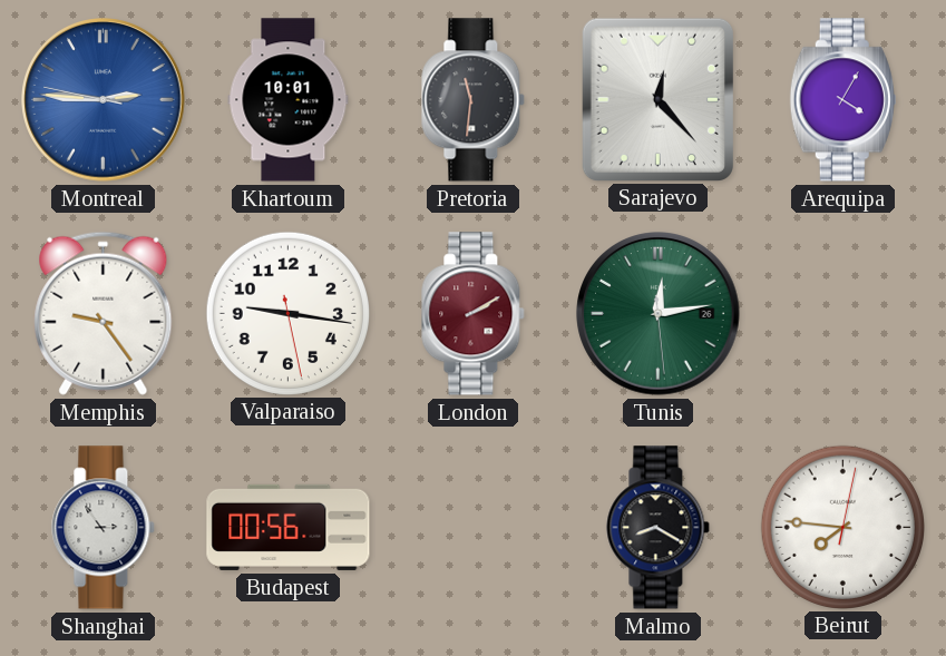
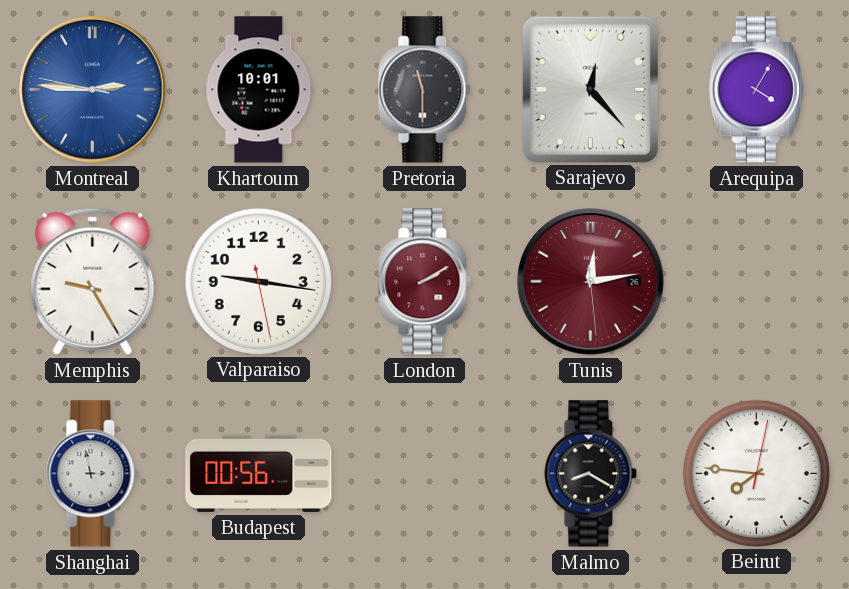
Pretoria: 11:31 -> 11:30 (425, 90)
Memphis: 9:24 -> 9:25 (93, 281)
Tunis dial: green -> burgundy (591, 282)
Shanghai: 2:54 -> 2:58 (93, 474)
